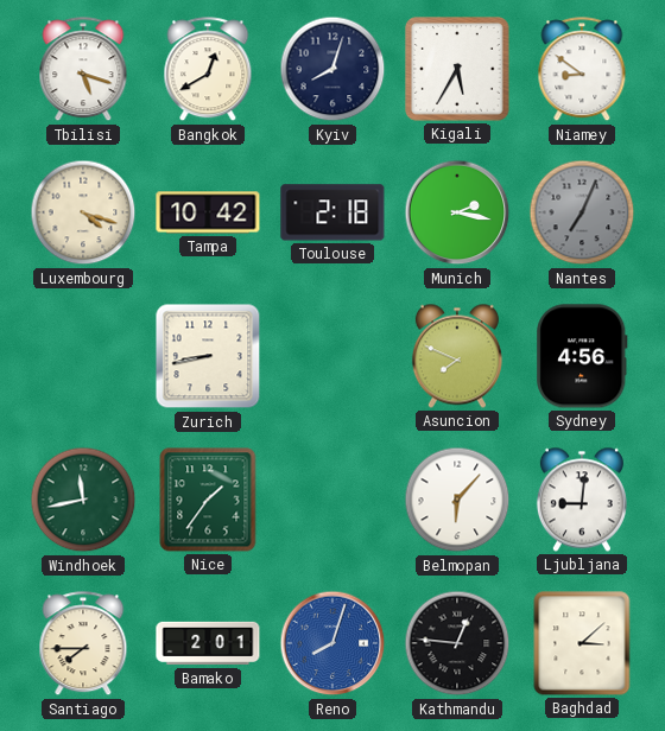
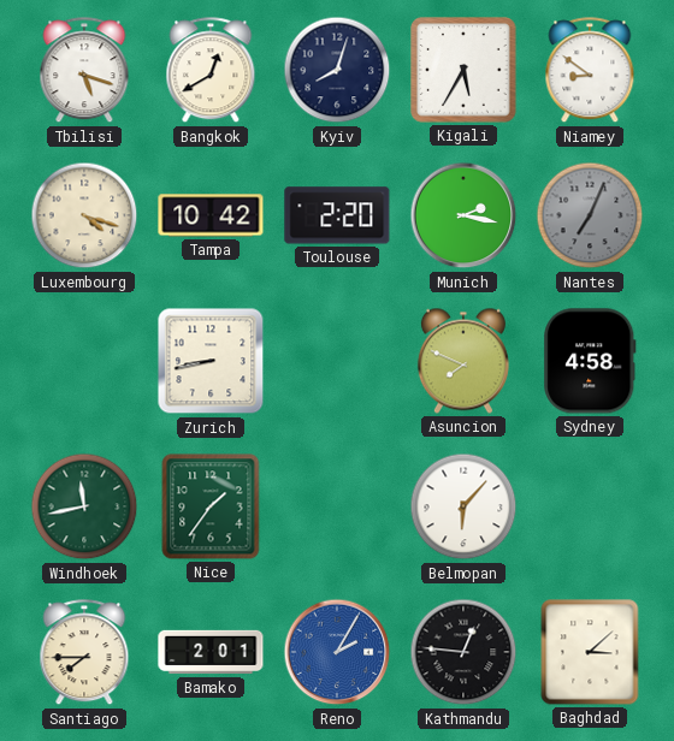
Toulouse: 2:18 -> 2:20 (337, 215)
Sydney: 4:56 -> 4:58 (590, 361)
Ljubljana: 9:01 -> none (582, 500)
Reno: 8:03 -> 2:05 (337, 652)
